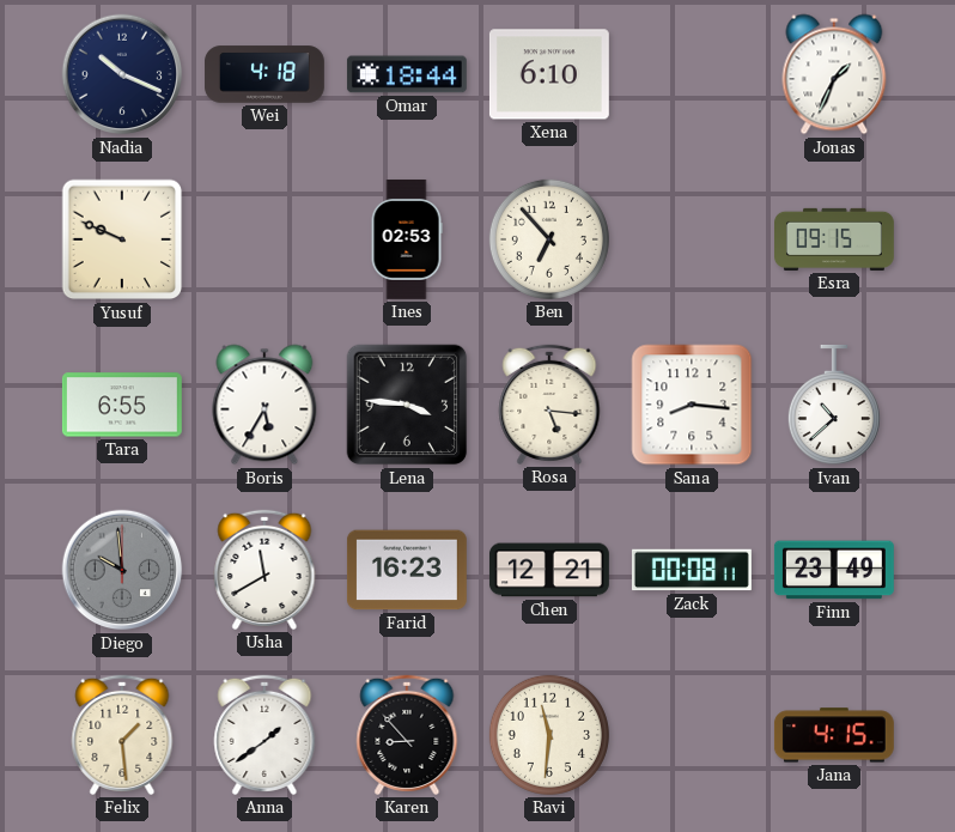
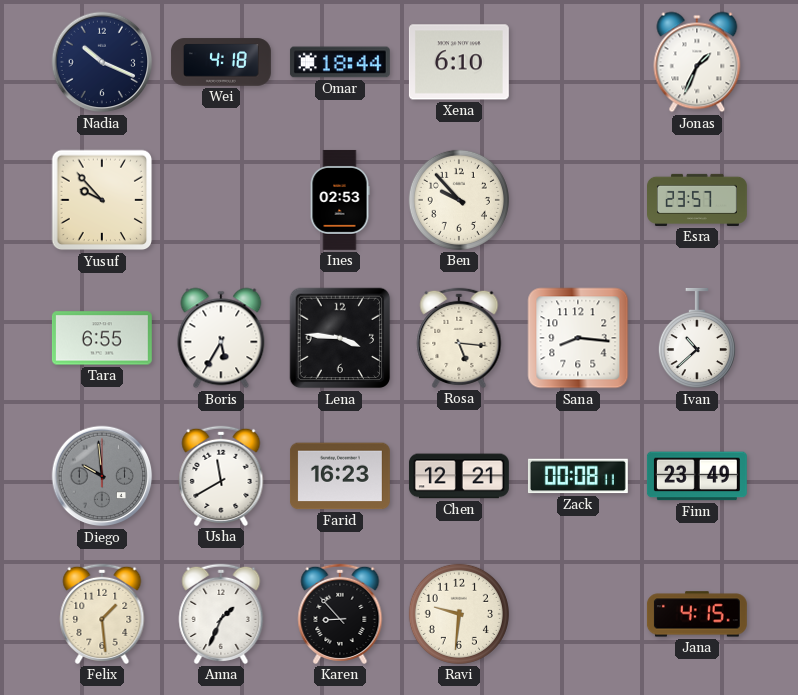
Yusuf: 9:49 -> 9:53 (102, 200)
Ben: 6:53 -> 9:53 (459, 200)
Esra: 09:15 -> 23:57 (698, 200)
Anna: 1:39 -> 1:34 (221, 614)
Ravi: 11:31 -> 9:31 (459, 614)
